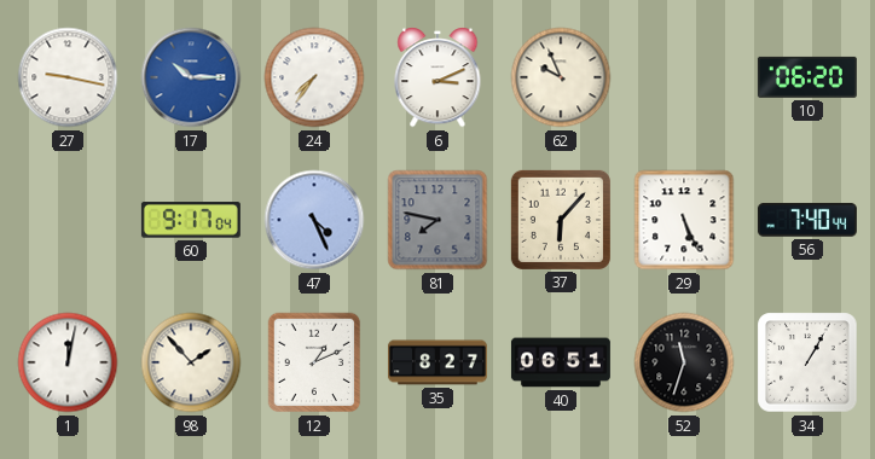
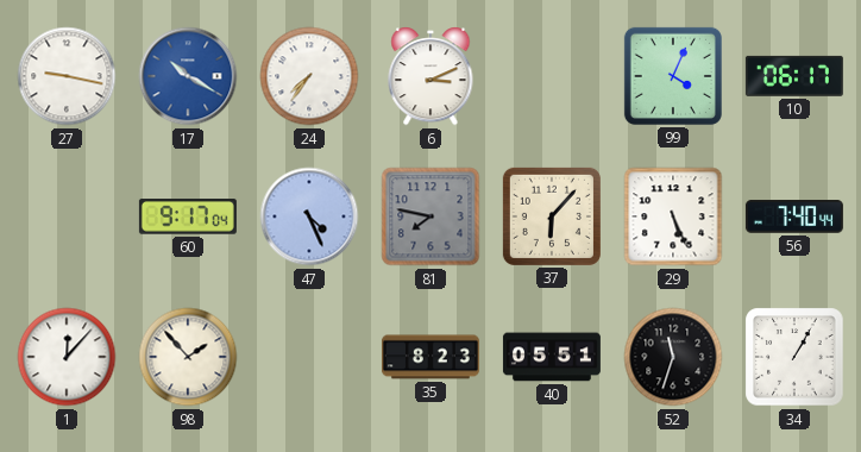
17: 10:15 -> 10:20 (188, 76)
62: 9:56 -> none (561, 77)
99: none -> 4:04 (673, 76)
10: 06:20 -> 06:17 (794, 76)
1: 12:02 -> 12:07 (67, 357)
12: 1:11 -> none (314, 362)
35: 8:27 -> 8:23 (430, 357)
40: 06:51 -> 05:51 (552, 357)
